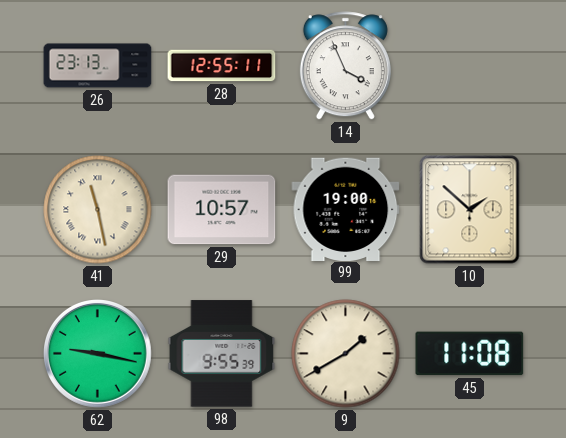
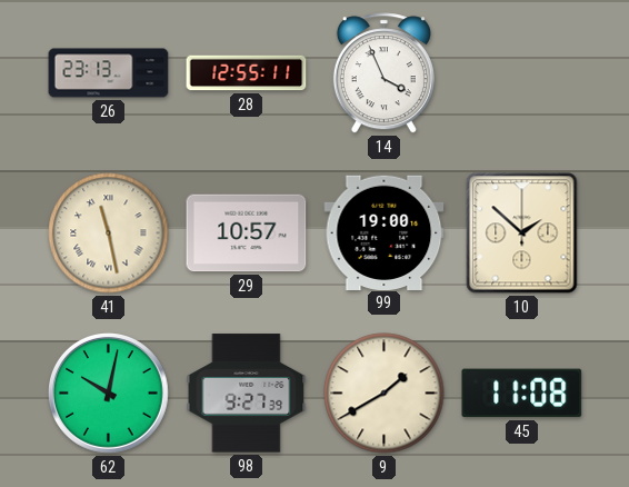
62: 9:17 -> 10:02 (109, 394)
98: 9:55 -> 9:27 (247, 394)
